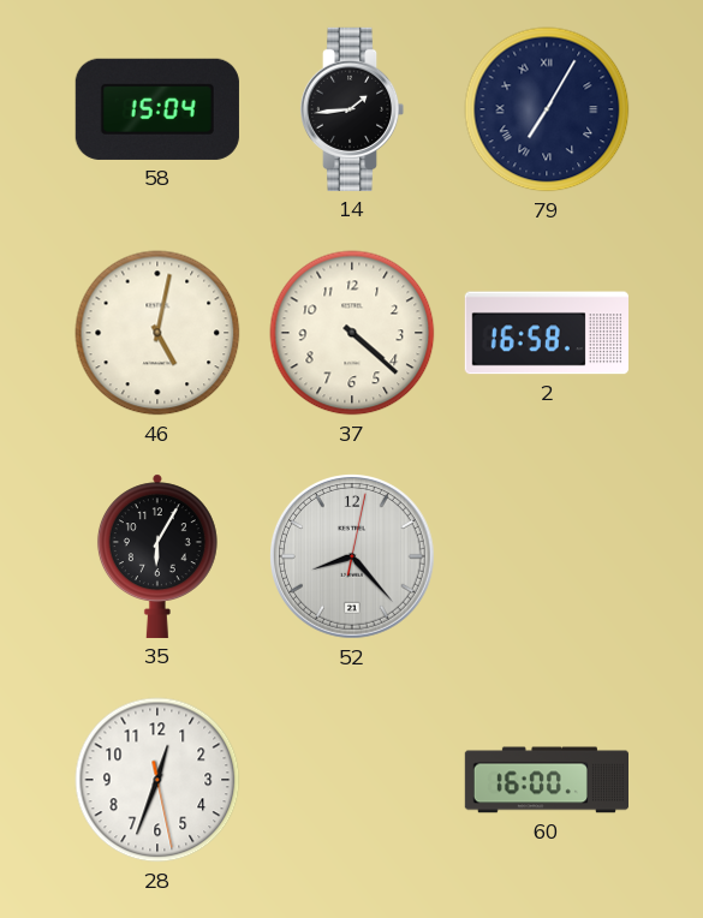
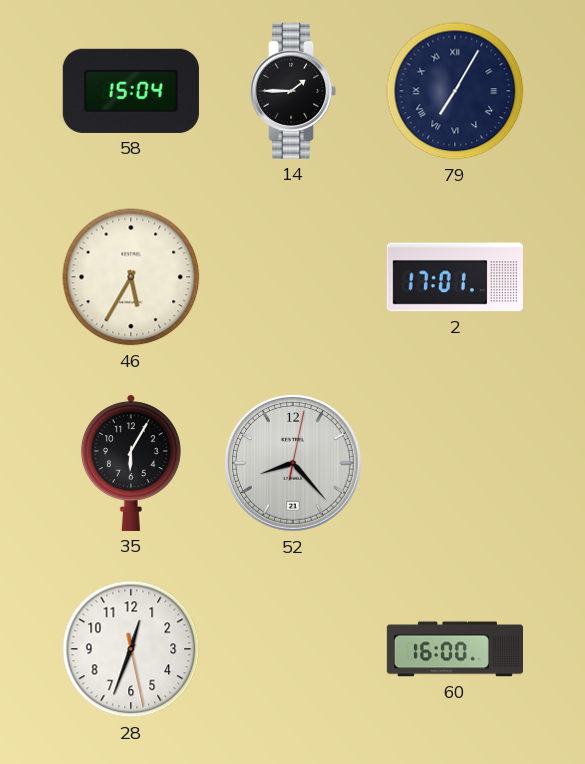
14: 1:44 -> 1:45 (293, 91)
46: 5:02 -> 5:35 (131, 277)
37: 4:22 -> none (352, 333)
2: 16:58 -> 17:01 (455, 277)
